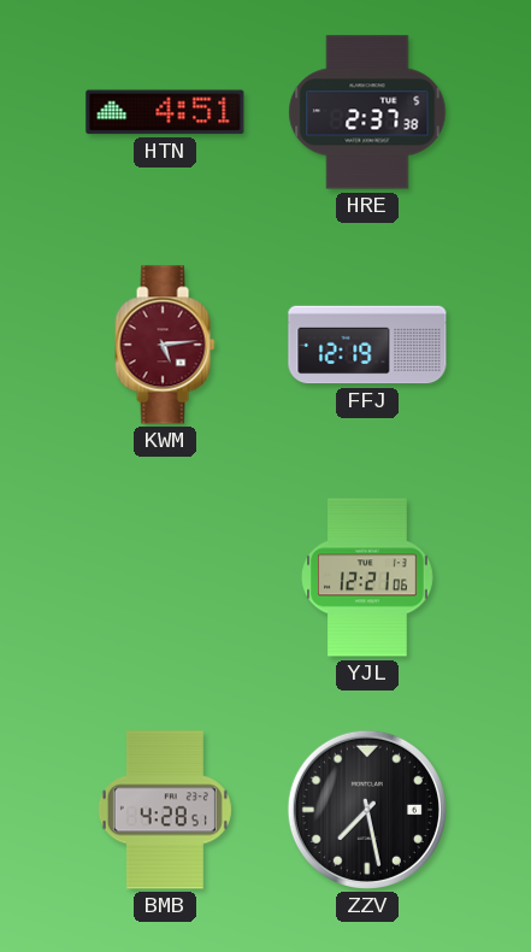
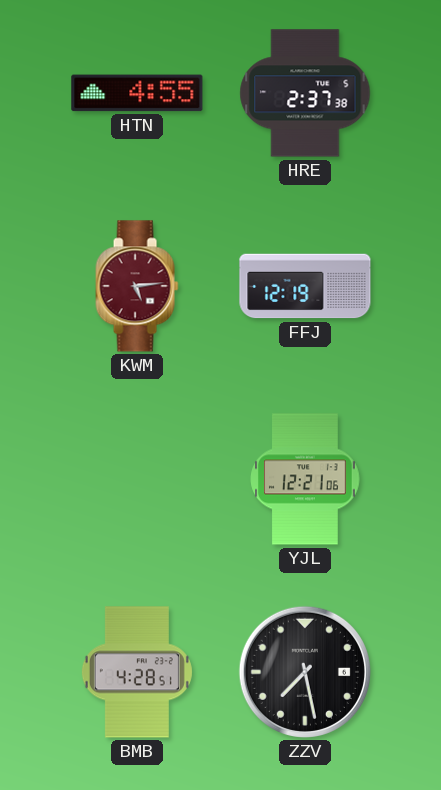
HTN: 4:51 -> 4:55 (137, 93)
